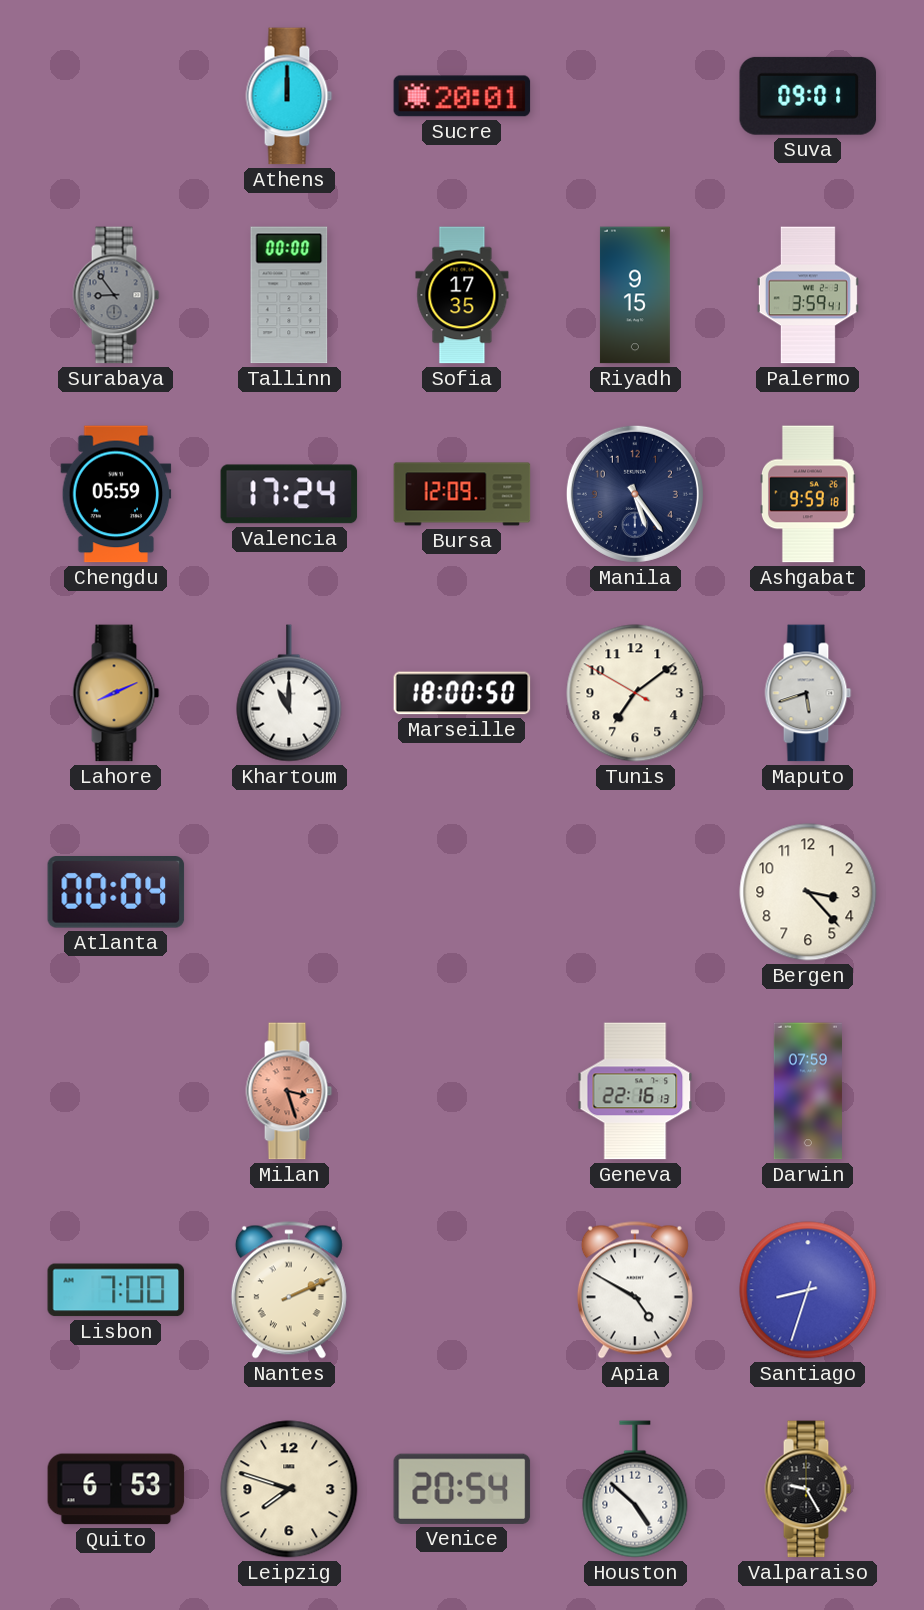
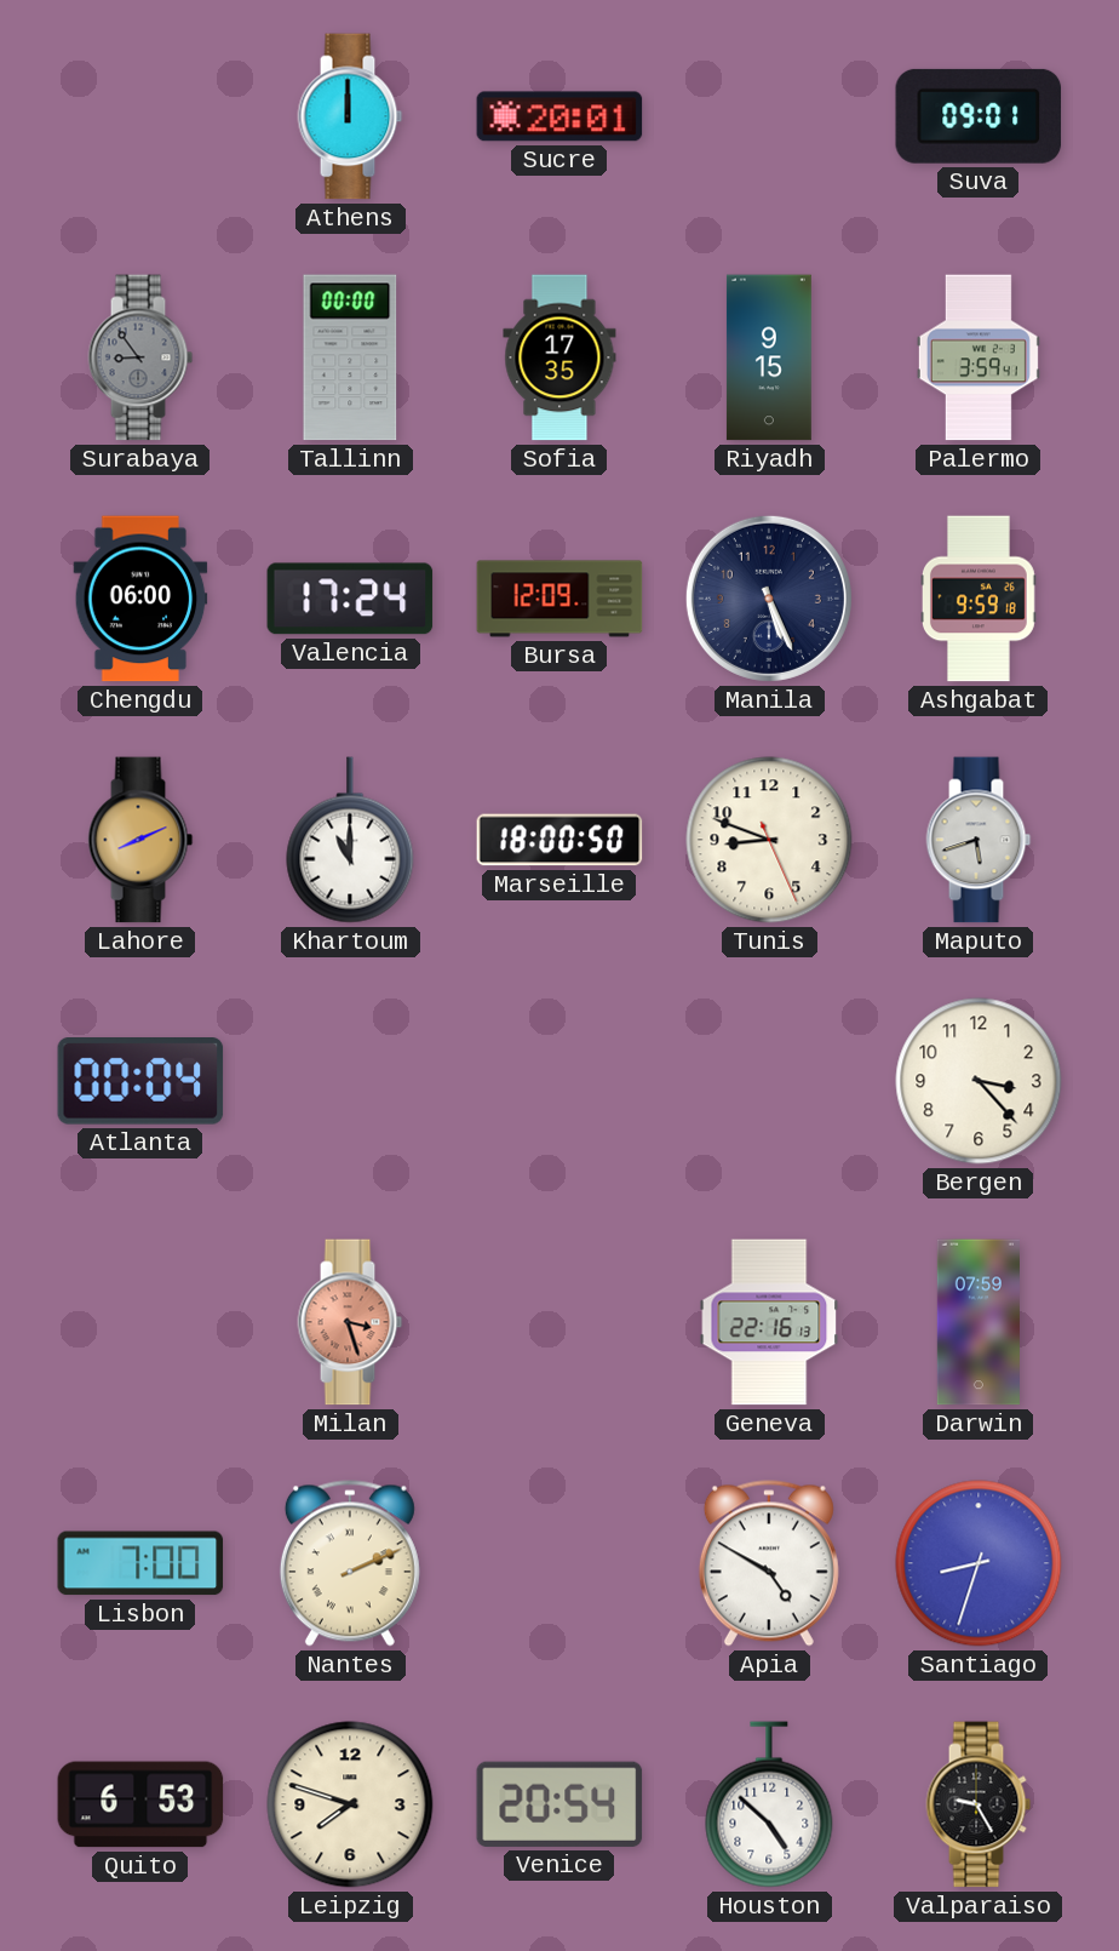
Chengdu: 05:59 -> 06:00 (140, 599)
Manila: 5:24 -> 5:26 (769, 599)
Tunis: 7:08 -> 8:48 (769, 840)
